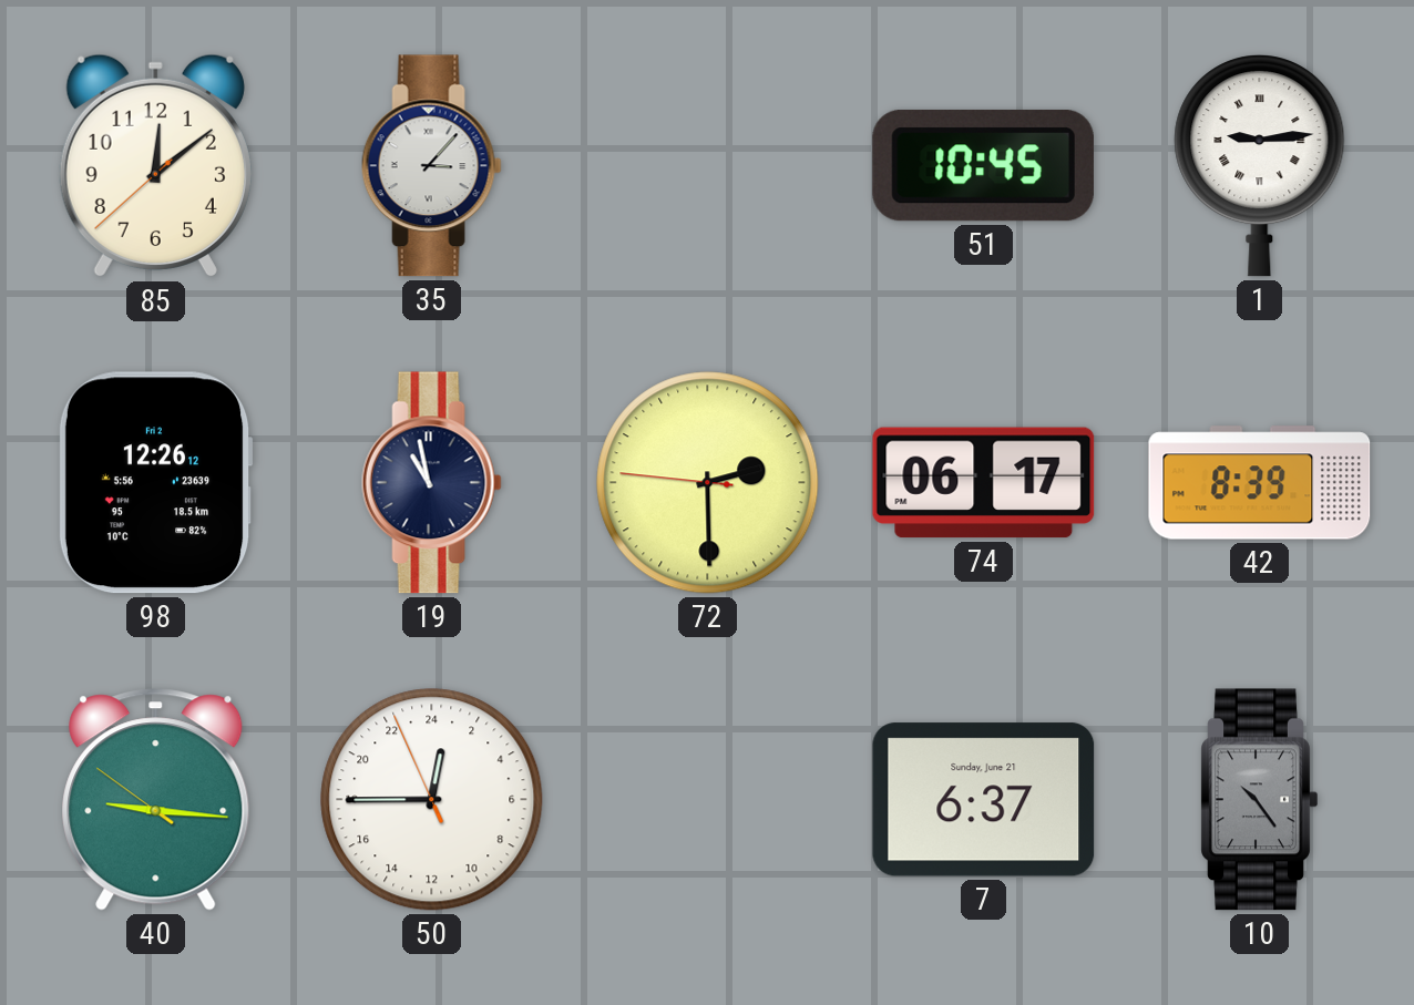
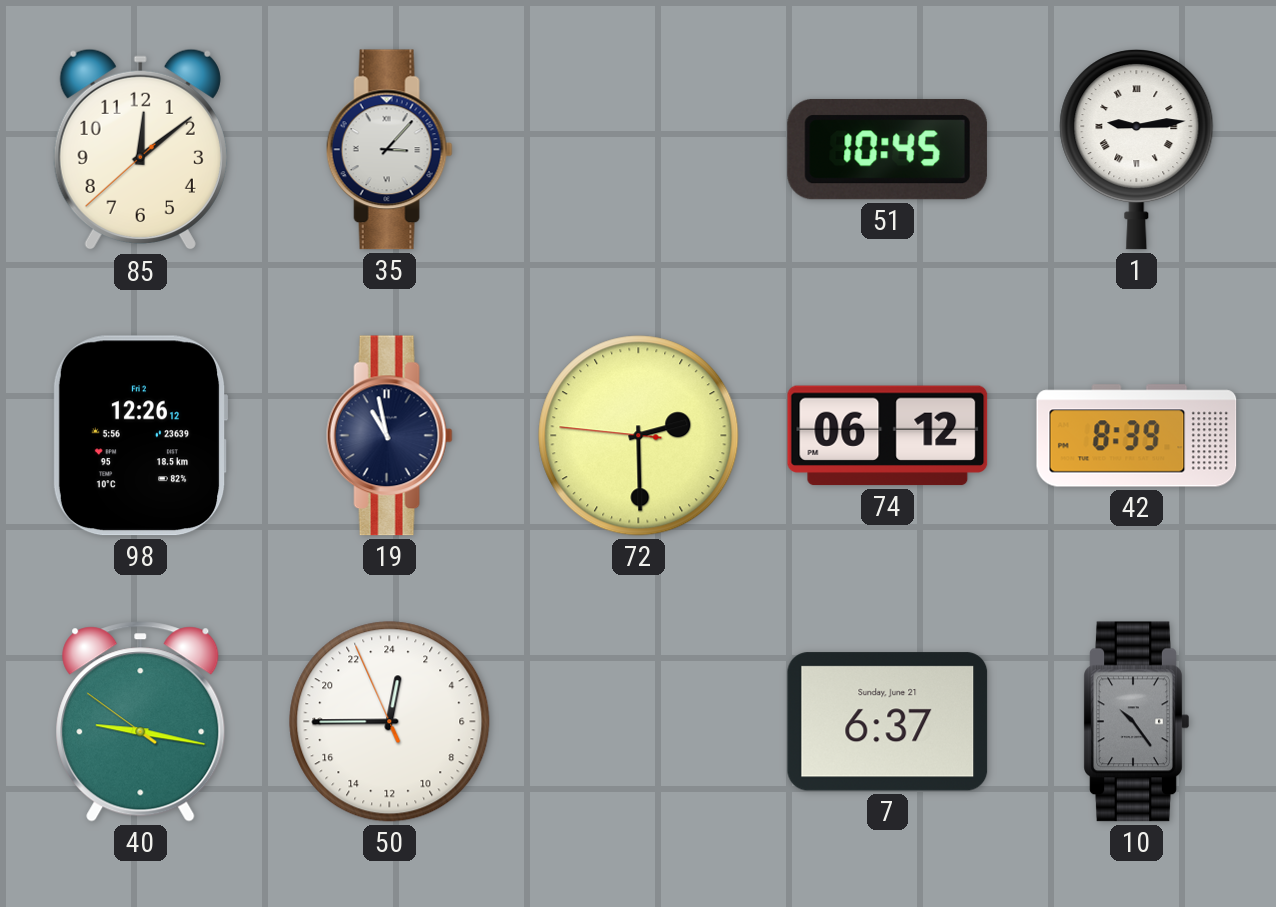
74: 06:17 -> 06:12 (888, 436)
40: 9:15 -> 9:16 (141, 722)
